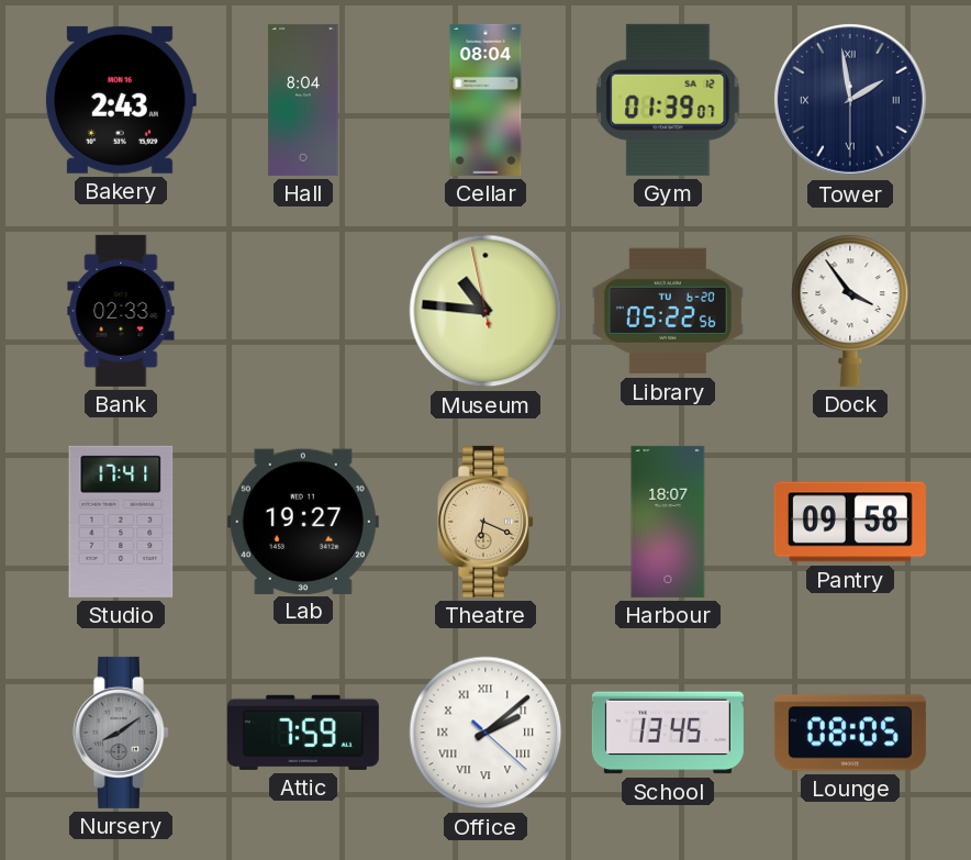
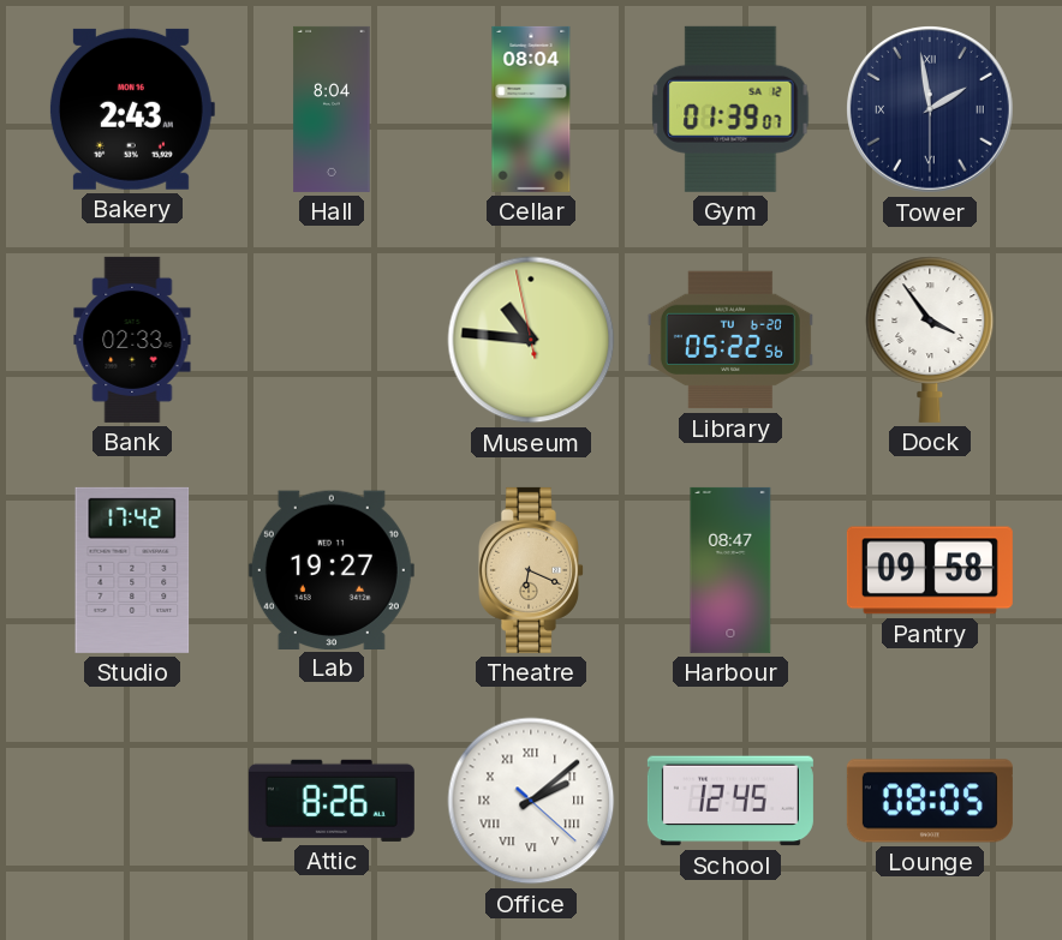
Studio: 17:41 -> 17:42 (132, 570)
Harbour: 18:07 -> 08:47 (730, 570)
Nursery: 8:09 -> none (121, 733)
Attic: 7:59 -> 8:26 (332, 801)
School: 13:45 -> 12:45 (730, 801)
